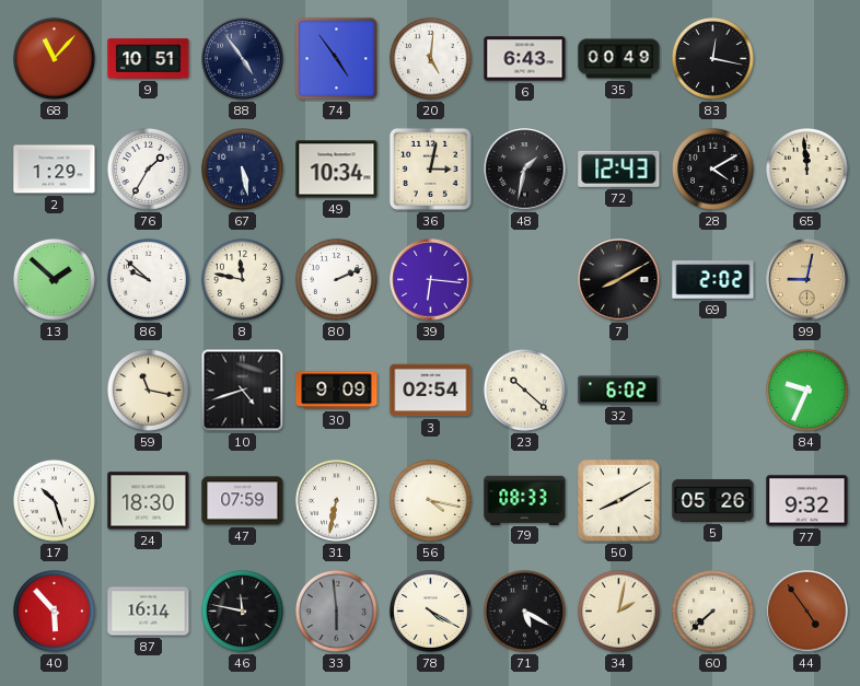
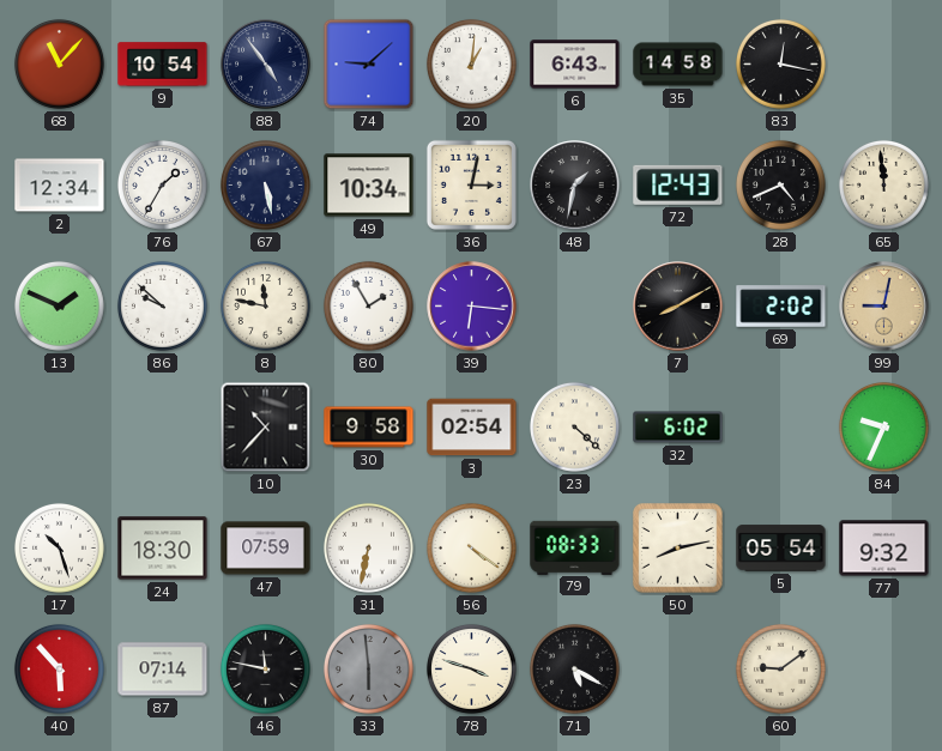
9: 10:51 -> 10:54 (163, 65)
74: 4:54 -> 9:08 (369, 65)
20: 5:01 -> 1:01 (471, 63)
35: 00:49 -> 14:58 (678, 65)
2: 1:29 -> 12:34 (60, 186)
28: 4:10 -> 4:41 (780, 184)
13: 1:52 -> 1:49 (59, 305)
80: 2:11 -> 1:55 (368, 305)
59: 11:17 -> none (148, 389)
10: 4:42 -> 10:37 (266, 428)
30: 9:09 -> 9:58 (369, 428)
23: 10:22 -> 4:22 (574, 426)
56: 4:17 -> 4:21 (471, 547)
50: 8:10 -> 8:13 (678, 549)
5: 05:26 -> 05:54 (781, 549)
87: 16:14 -> 07:14 (163, 670)
78: 4:20 -> 3:48 (471, 668)
34: 2:02 -> none (618, 611)
60: 7:38 -> 9:09 (780, 668)
44: 4:54 -> none (807, 612)
